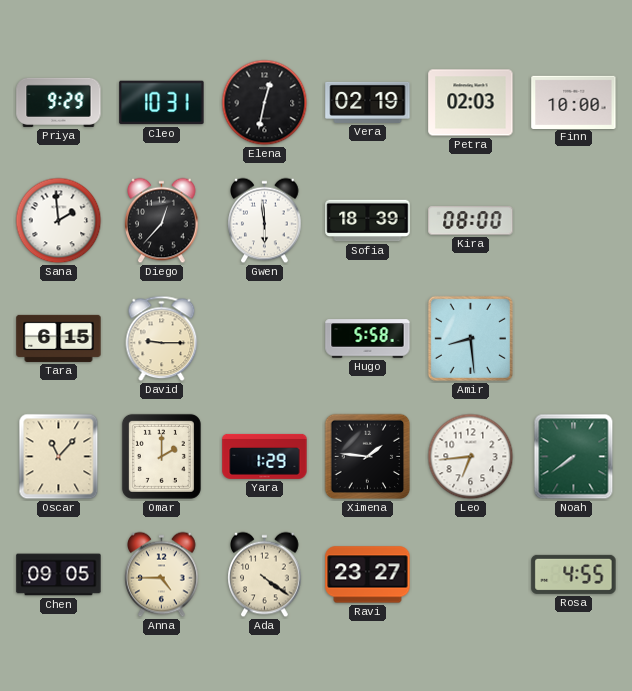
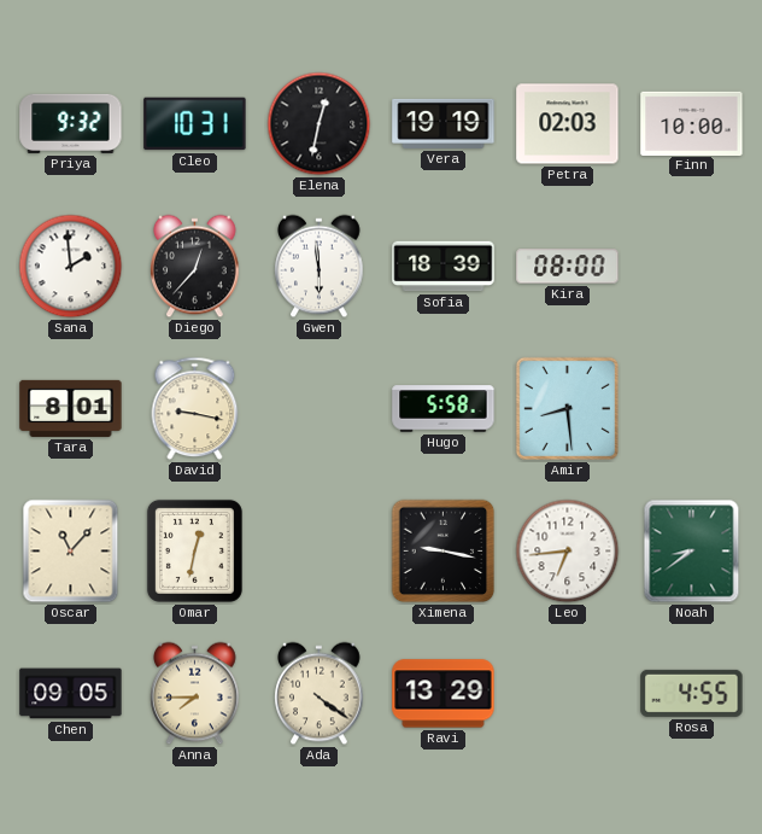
Priya: 9:29 -> 9:32 (71, 123)
Vera: 02:19 -> 19:19 (444, 123)
Tara: 6:15 -> 8:01 (71, 408)
David: 9:15 -> 9:17 (195, 409)
Omar: 2:00 -> 12:32 (194, 550)
Yara: 1:29 -> none (265, 456)
Ximena: 1:46 -> 9:17 (444, 552)
Noah: 7:39 -> 8:39 (692, 552)
Anna: 4:45 -> 7:45 (195, 694)
Ravi: 23:27 -> 13:29 (444, 694)
